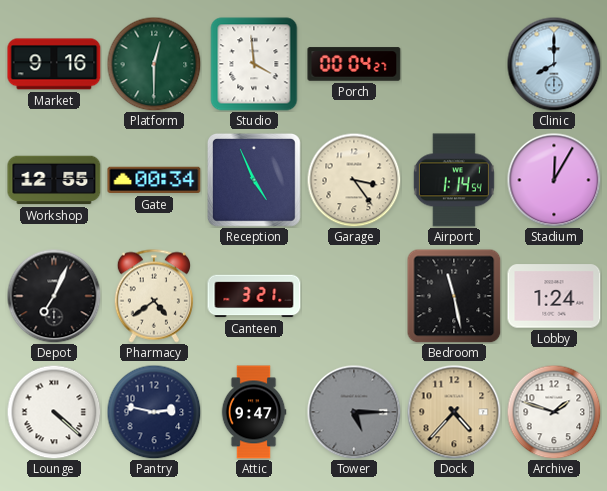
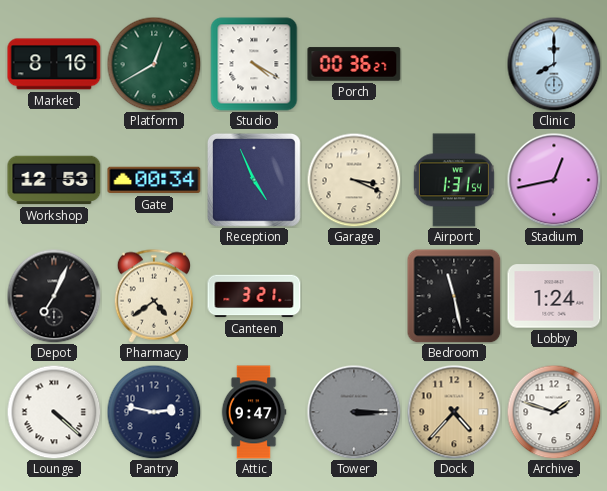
Market: 9:16 -> 8:16 (54, 64)
Platform: 12:30 -> 12:40 (154, 64)
Studio: 3:59 -> 4:20 (254, 64)
Porch: 00:04 -> 00:36 (354, 64)
Workshop: 12:55 -> 12:53 (54, 180)
Garage: 3:24 -> 3:19 (354, 180)
Airport: 1:14 -> 1:31 (454, 180)
Stadium: 12:05 -> 12:43 (554, 180)
Tower: 5:15 -> 3:15 (354, 412)
